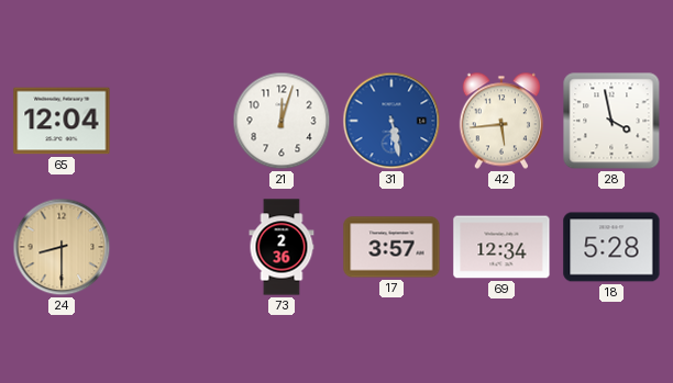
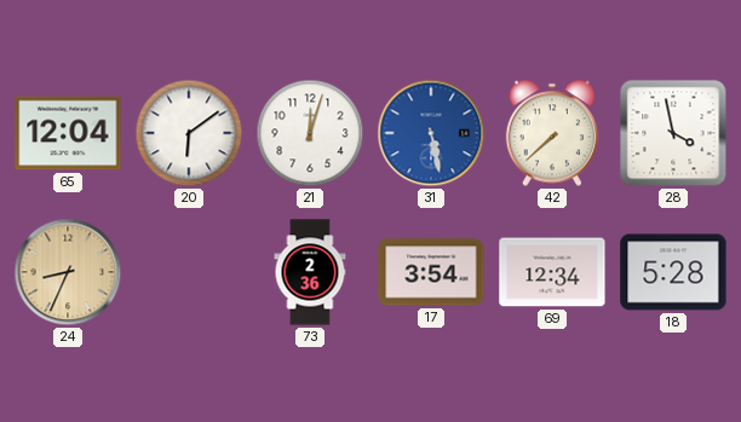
20: none -> 6:09 (189, 133)
42: 5:44 -> 7:38 (551, 133)
24: 8:30 -> 8:34 (68, 272)
17: 3:57 -> 3:54 (431, 272)
